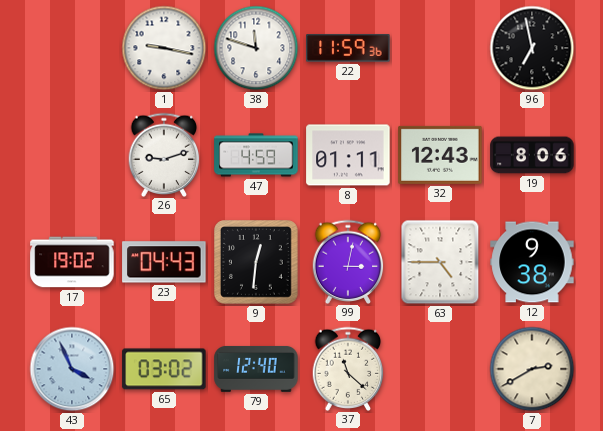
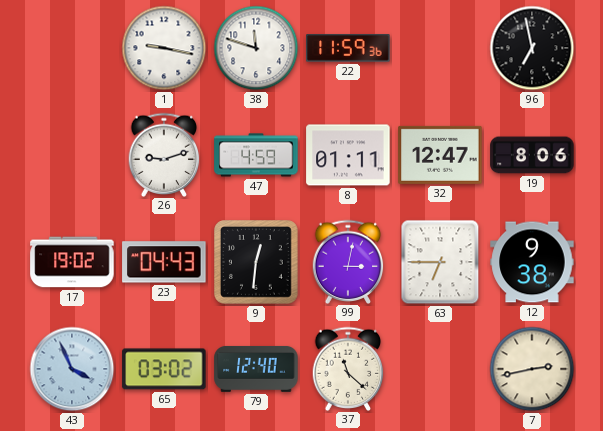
32: 12:43 -> 12:47 (440, 155)
63: 4:45 -> 6:45 (440, 262)
7: 2:40 -> 2:43 (532, 369)
